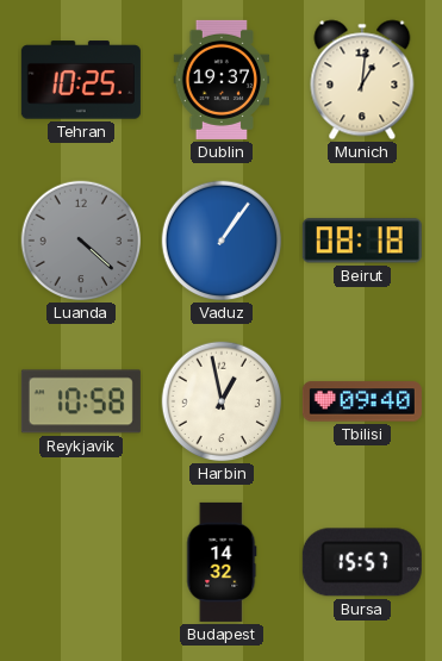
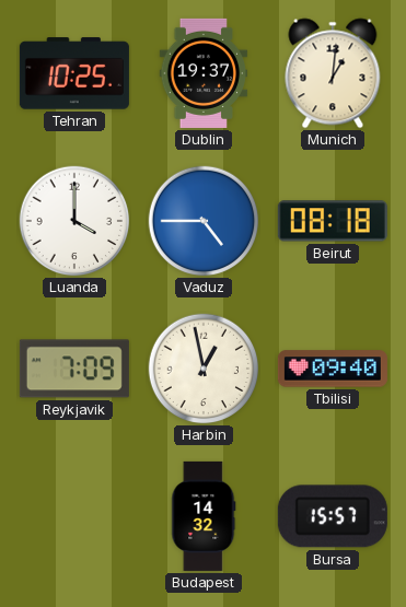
Luanda: 4:22 -> 4:00 (74, 221)
Luanda dial: grey -> white (74, 221)
Vaduz: 1:06 -> 4:45 (204, 221)
Reykjavik: 10:58 -> 7:09 (74, 369)
